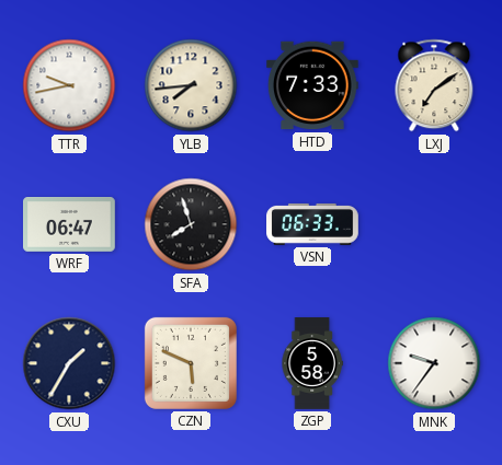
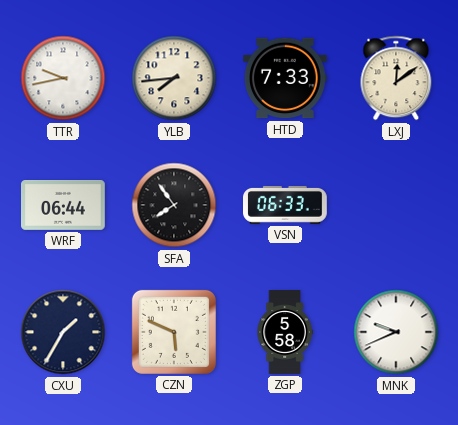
LXJ: 7:09 -> 12:09 (396, 78)
WRF: 06:47 -> 06:44 (64, 206)
SFA: 7:57 -> 7:54 (174, 205)
MNK: 9:36 -> 9:41 (396, 332)
